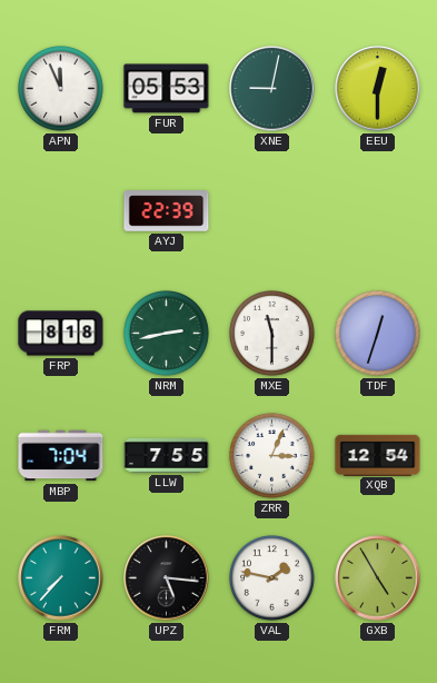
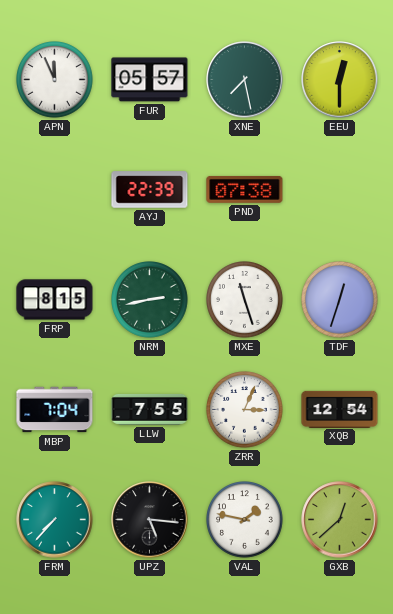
FUR: 05:53 -> 05:57 (150, 80)
XNE: 9:02 -> 7:28 (245, 80)
PND: none -> 07:38 (245, 189)
FRP: 8:18 -> 8:15 (55, 300)
MXE: 11:30 -> 11:27 (245, 300)
GXB: 4:55 -> 12:38 (340, 520)
